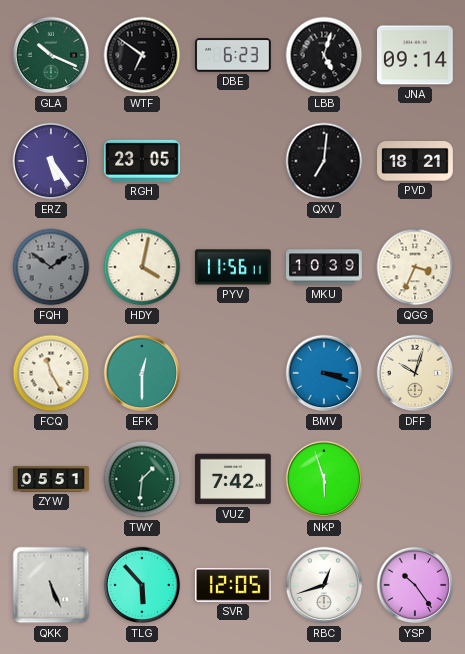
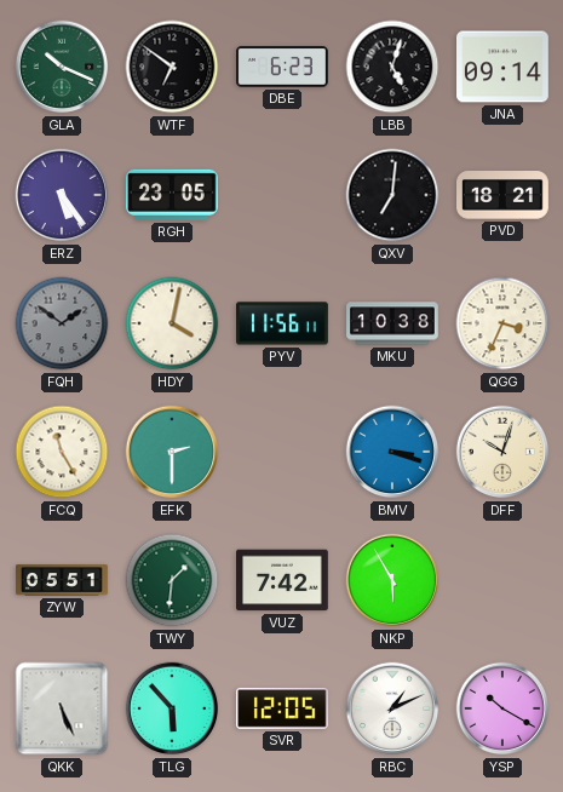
MKU: 10:39 -> 10:38 (392, 323)
EFK: 12:30 -> 2:30 (172, 452)
NKP: 5:57 -> 5:55 (392, 580)
RBC: 12:42 -> 1:11 (392, 708)
YSP: 10:24 -> 10:20 (502, 708)
